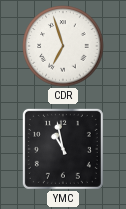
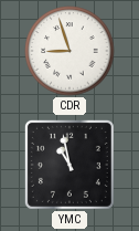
CDR: 6:57 -> 8:57 (69, 51)
